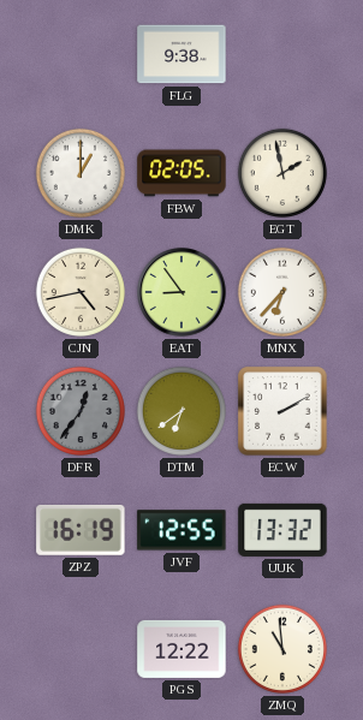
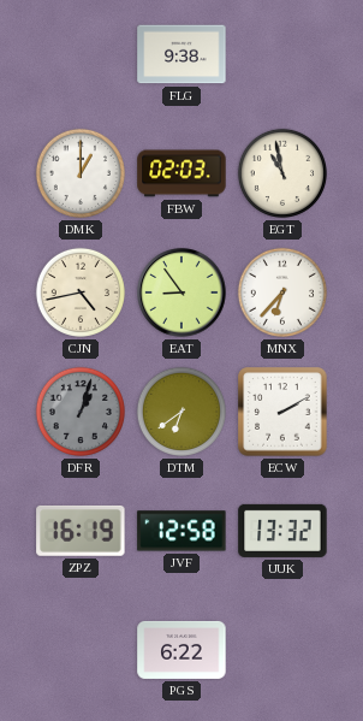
FBW: 02:05 -> 02:03 (181, 173)
EGT: 1:58 -> 10:58 (282, 173)
DFR: 12:36 -> 1:03 (81, 412)
JVF: 12:55 -> 12:58 (181, 531)
PGS: 12:22 -> 6:22 (181, 650)
ZMQ: 10:59 -> none (282, 649)
